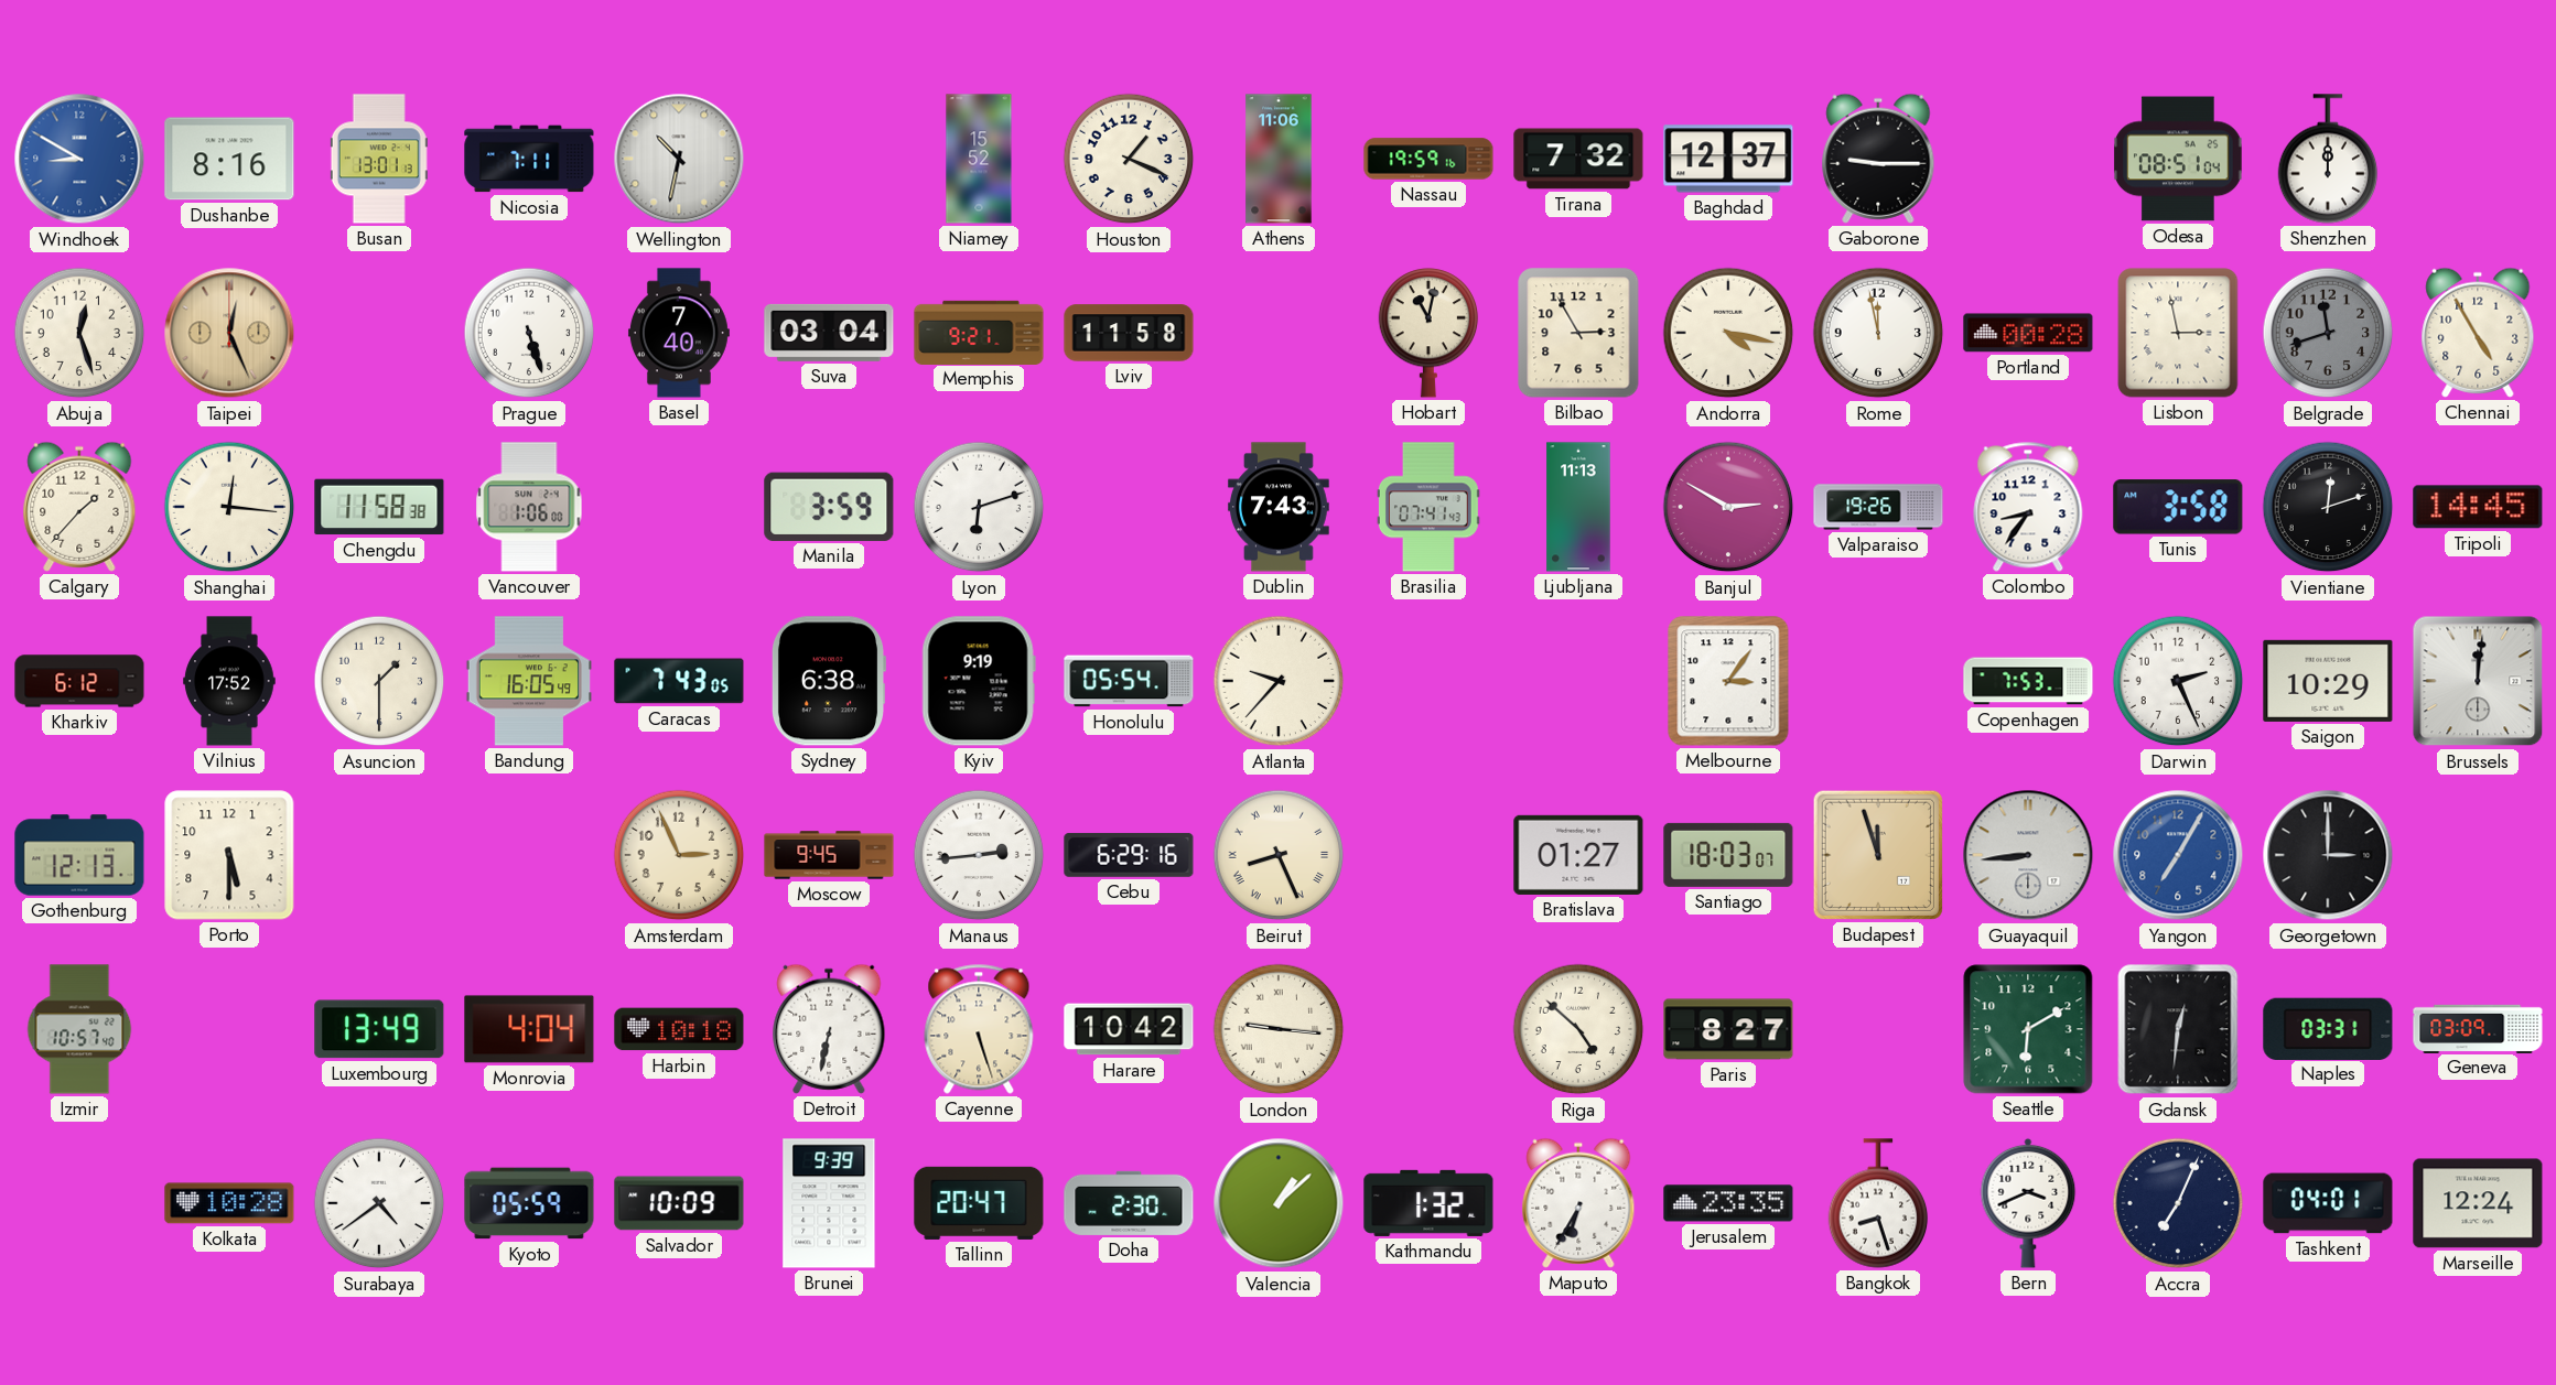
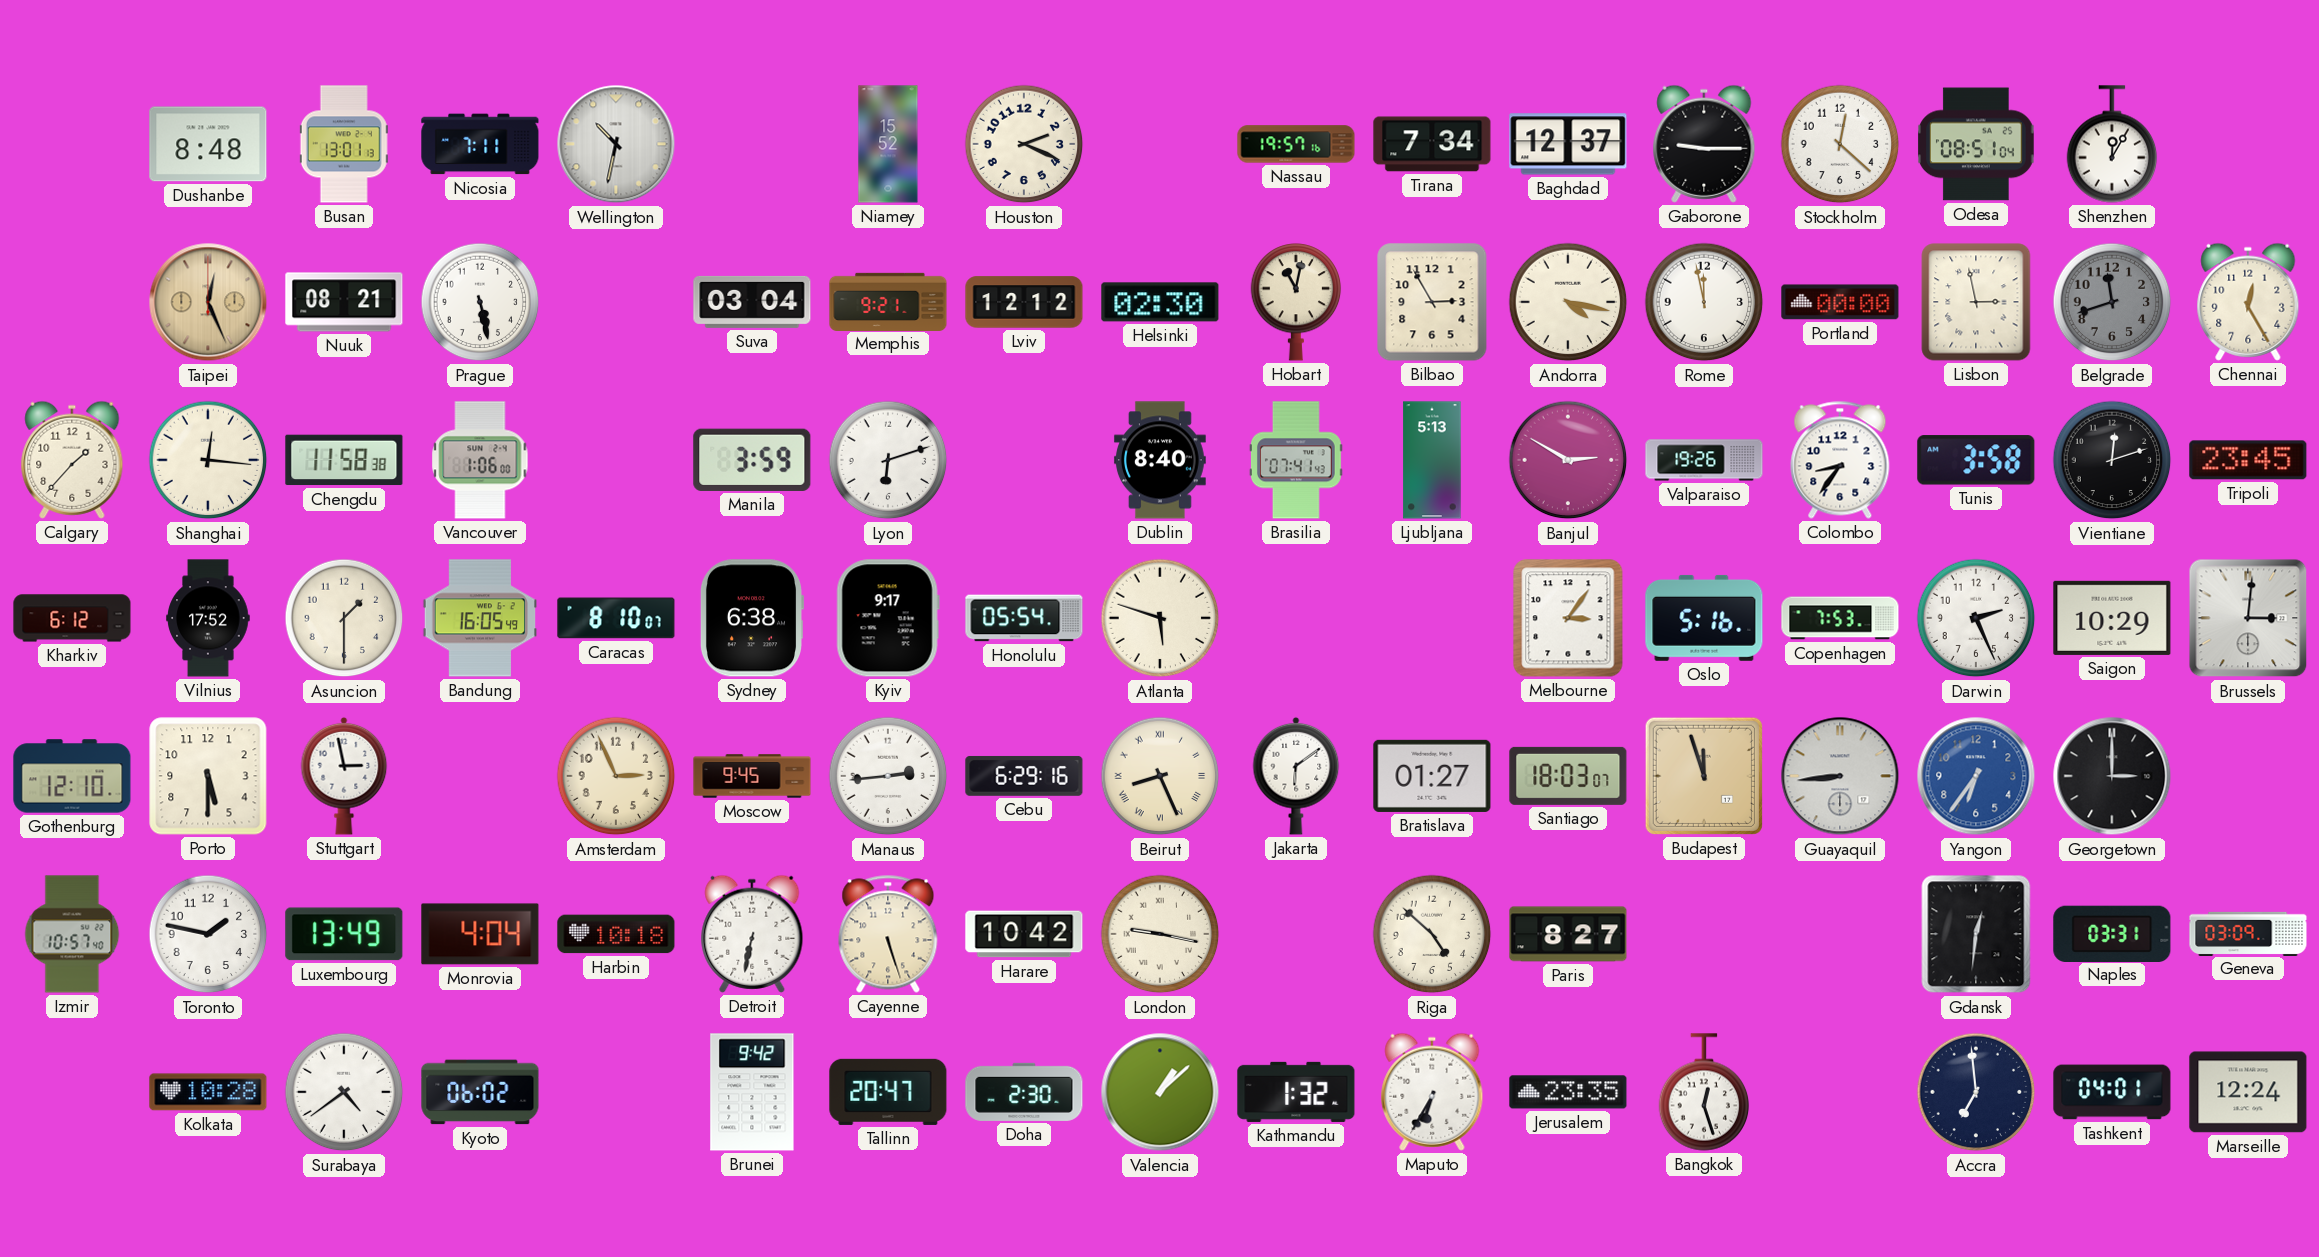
Windhoek: 8:50 -> none (79, 159)
Dushanbe: 8:16 -> 8:48 (208, 144)
Houston: 1:19 -> 2:19 (1024, 144)
Athens: 11:06 -> none (1279, 159)
Nassau: 19:59 -> 19:57 (1296, 144)
Tirana: 7:32 -> 7:34 (1432, 144)
Stockholm: none -> 12:22 (1840, 144)
Shenzhen: 12:00 -> 12:05 (2112, 144)
Abuja: 12:27 -> none (79, 333)
Nuuk: none -> 08:21 (344, 302)
Prague: 5:27 -> 5:28 (480, 302)
Basel: 7:40 -> none (679, 333)
Lviv: 11:58 -> 12:12 (1024, 302)
Helsinki: none -> 02:30 (1160, 302)
Portland: 00:28 -> 00:00 (1840, 302)
Chennai: 4:55 -> 12:25 (2248, 302)
Dublin: 7:43 -> 8:40 (1160, 460)
Ljubljana: 11:13 -> 5:13 (1432, 460)
Tripoli: 14:45 -> 23:45 (2248, 460)
Caracas: 7:43 -> 8:10 (616, 618)
Kyiv: 9:19 -> 9:17 (888, 618)
Atlanta: 9:37 -> 5:48 (1160, 618)
Oslo: none -> 5:16 (1704, 618)
Brussels: 12:01 -> 3:01 (2248, 618)
Gothenburg: 12:13 -> 12:10 (72, 776)
Stuttgart: none -> 2:58 (344, 776)
Jakarta: none -> 6:09 (1296, 776)
Yangon: 7:05 -> 6:36 (1976, 776)
Toronto: none -> 1:47 (208, 934)
London: 9:16 -> 9:17 (1160, 934)
Seattle: 6:10 -> none (2028, 1029)
Kyoto: 05:59 -> 06:02 (480, 1092)
Salvador: 10:09 -> none (679, 1203)
Brunei: 9:39 -> 9:42 (752, 1092)
Bangkok: 8:27 -> 12:27 (1704, 1092)
Bern: 3:41 -> none (2028, 1203)
Accra: 7:04 -> 6:59 (1976, 1092)
